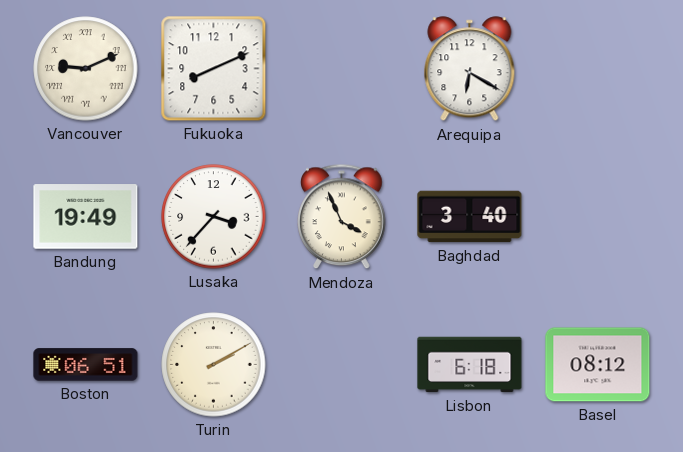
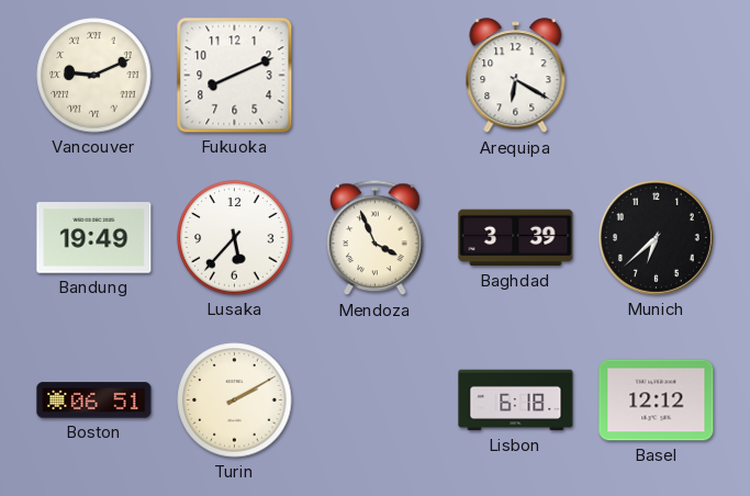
Lusaka: 3:37 -> 5:37 (235, 238)
Baghdad: 3:40 -> 3:39 (516, 238)
Munich: none -> 6:38 (656, 237)
Basel: 08:12 -> 12:12 (657, 401)
